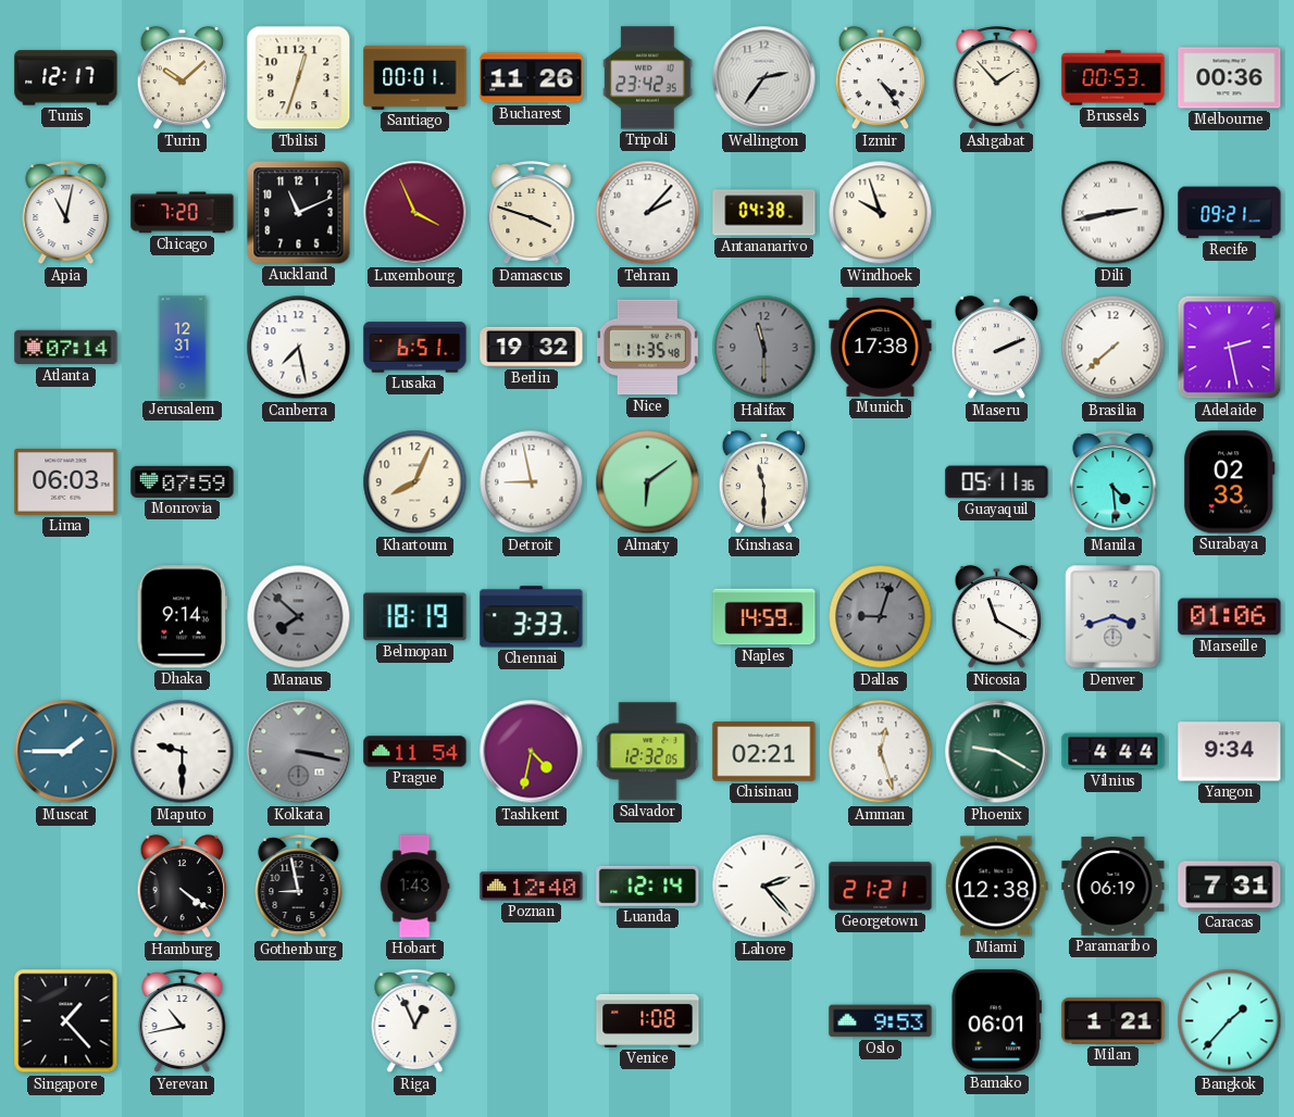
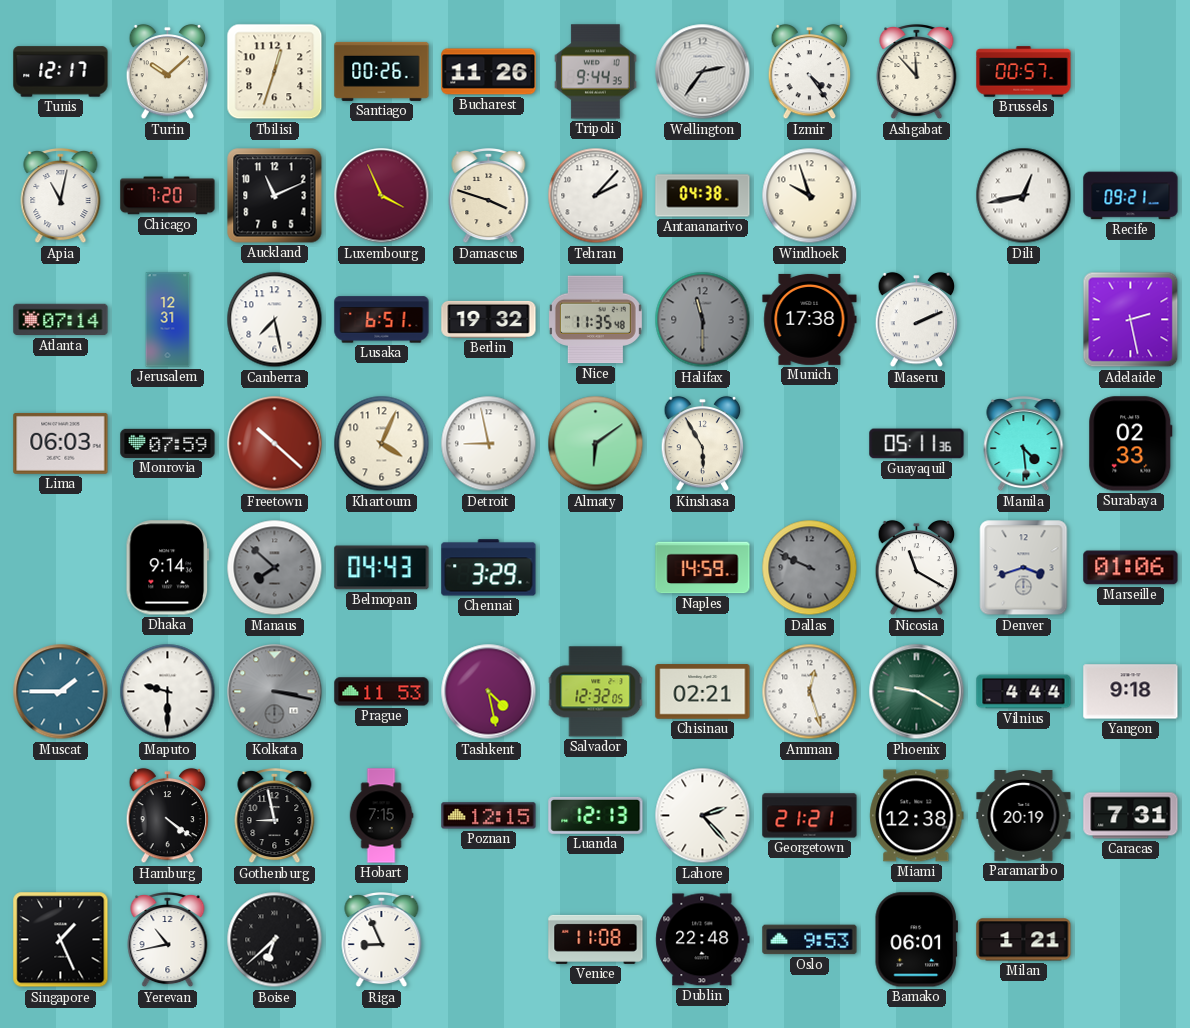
Santiago: 00:01 -> 00:26 (382, 71)
Tripoli: 23:42 -> 9:44 (596, 72)
Ashgabat: 1:53 -> 11:53 (917, 73)
Brussels: 00:53 -> 00:57 (1024, 72)
Melbourne: 00:36 -> none (1230, 78)
Dili: 2:43 -> 12:43 (1024, 196)
Brasilia: 7:38 -> none (1113, 348)
Freetown: none -> 10:22 (275, 444)
Khartoum: 8:04 -> 4:04 (382, 444)
Kinshasa: 11:30 -> 5:55 (703, 444)
Belmopan: 18:19 -> 04:43 (382, 568)
Chennai: 3:33 -> 3:29 (489, 568)
Dallas: 9:03 -> 9:49 (810, 568)
Prague: 11:54 -> 11:53 (382, 692)
Tashkent: 4:32 -> 4:28 (489, 692)
Yangon: 9:34 -> 9:18 (1131, 692)
Hobart: 1:43 -> 7:15 (381, 816)
Poznan: 12:40 -> 12:15 (489, 816)
Luanda: 12:14 -> 12:13 (596, 815)
Paramaribo: 06:19 -> 20:19 (1024, 816)
Singapore: 1:23 -> 1:26 (61, 940)
Boise: none -> 6:38 (275, 940)
Riga: 12:56 -> 8:56 (382, 941)
Venice: 1:08 -> 11:08 (596, 939)
Dublin: none -> 22:48 (703, 940)
Bangkok: 1:37 -> none (1230, 1021)
